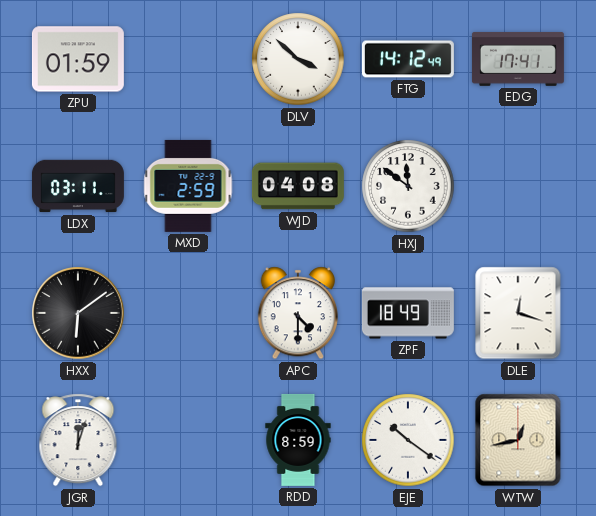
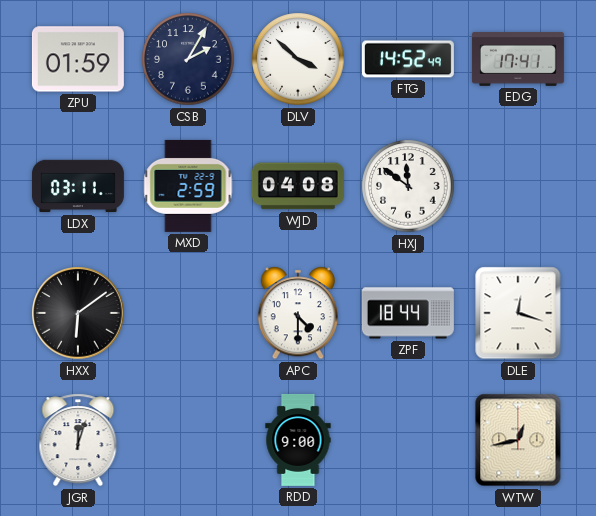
CSB: none -> 2:05 (188, 59)
FTG: 14:12 -> 14:52 (408, 59)
ZPF: 18:49 -> 18:44 (408, 313)
RDD: 8:59 -> 9:00 (298, 440)
EJE: 10:21 -> none (408, 440)
